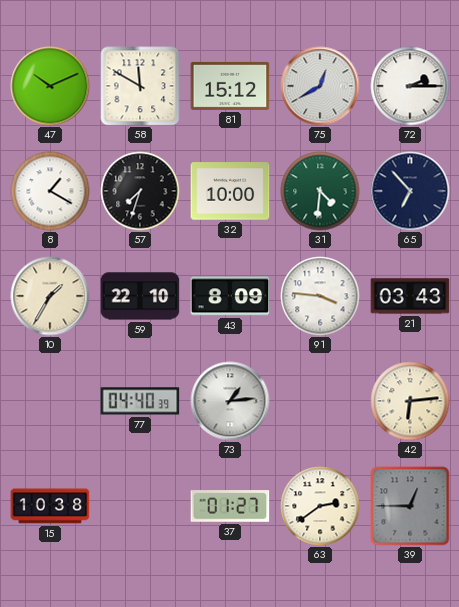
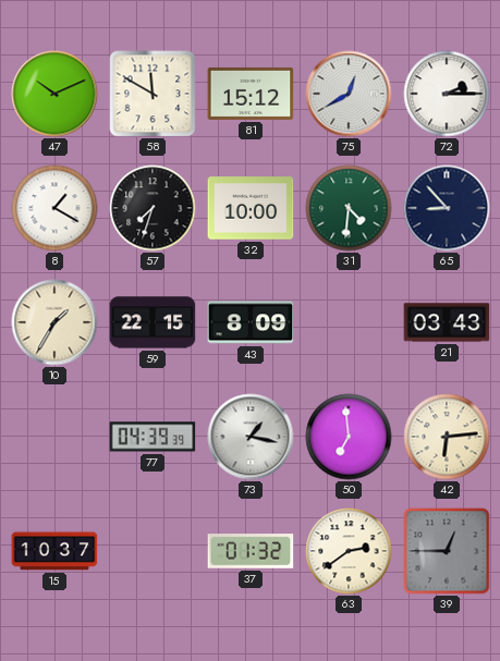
65: 6:53 -> 8:53 (447, 208)
59: 22:10 -> 22:15 (153, 322)
91: 3:46 -> none (320, 296)
77: 04:40 -> 04:39 (153, 437)
73: 1:14 -> 1:17 (251, 437)
50: none -> 6:59 (349, 437)
15: 10:38 -> 10:37 (54, 551)
37: 01:27 -> 01:32 (251, 551)
